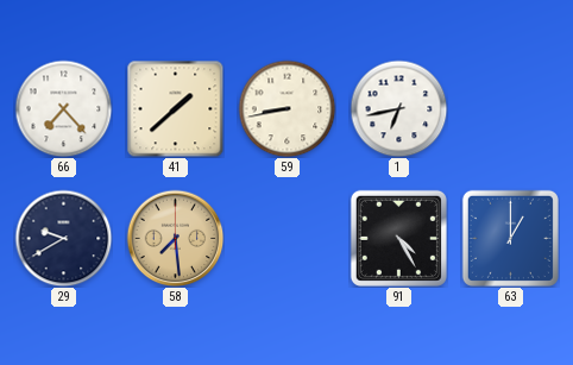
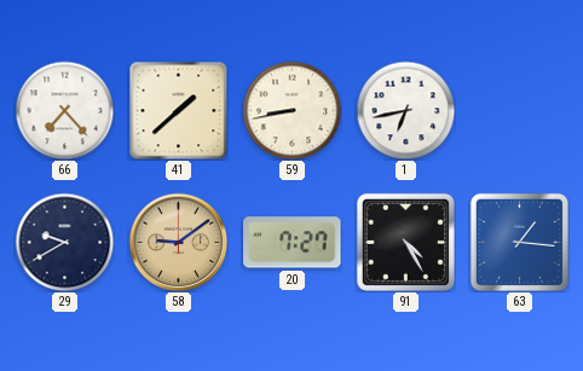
58: 7:29 -> 9:09 (178, 242)
20: none -> 7:27 (293, 243)
63: 1:00 -> 1:16 (519, 242)
